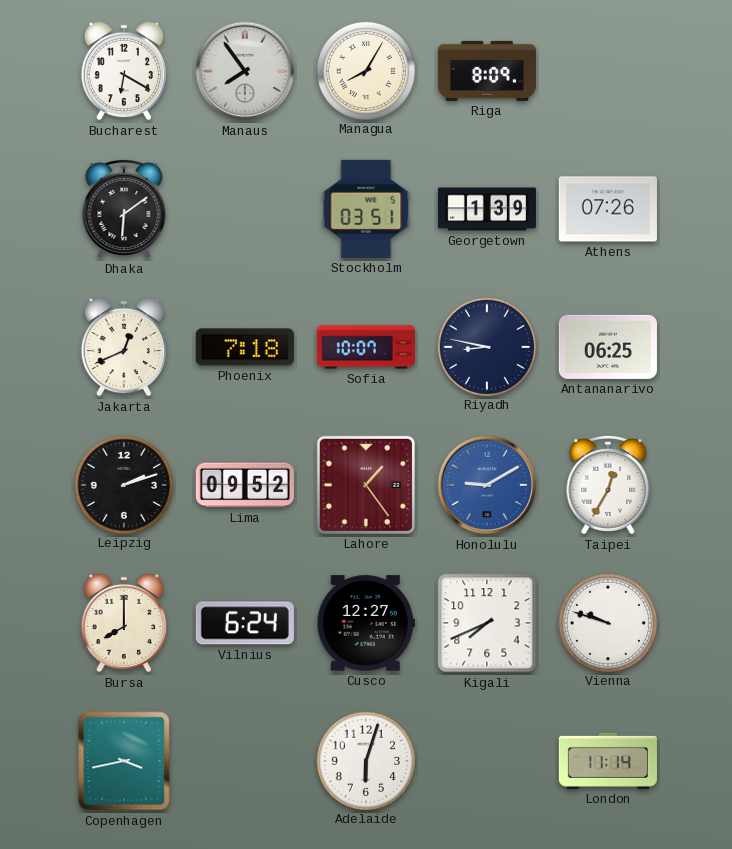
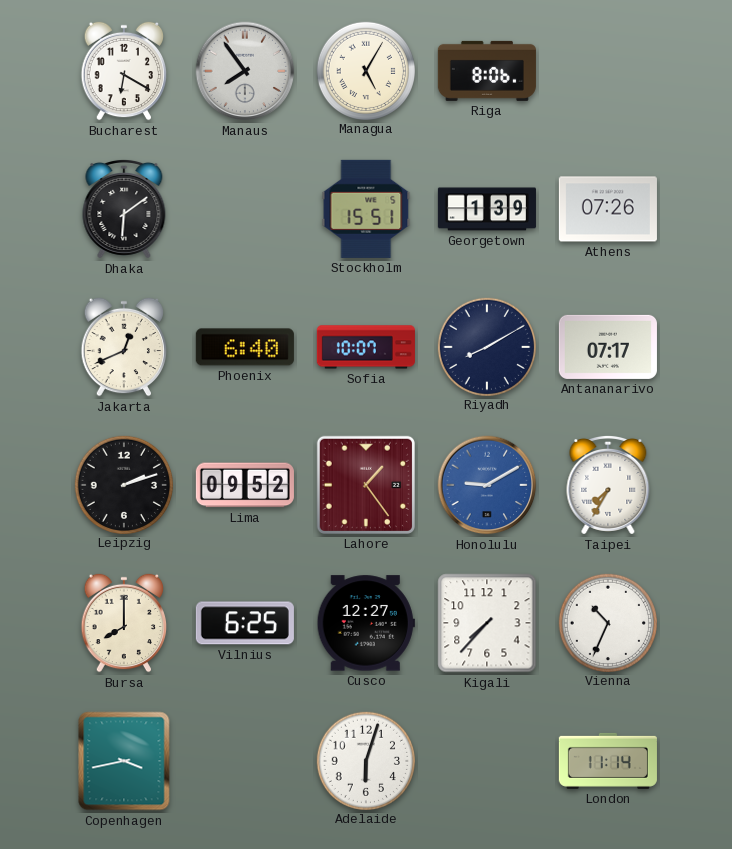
Managua: 8:05 -> 5:05 (365, 70)
Riga: 8:09 -> 8:06 (487, 71)
Stockholm: 03:51 -> 15:51 (366, 209)
Phoenix: 7:18 -> 6:40 (245, 347)
Riyadh: 8:47 -> 8:10 (486, 346)
Antananarivo: 06:25 -> 07:17 (608, 347)
Taipei: 12:35 -> 7:35 (608, 485)
Vilnius: 6:24 -> 6:25 (245, 623)
Kigali: 7:41 -> 7:37 (487, 623)
Vienna: 9:48 -> 10:34 (607, 622)
